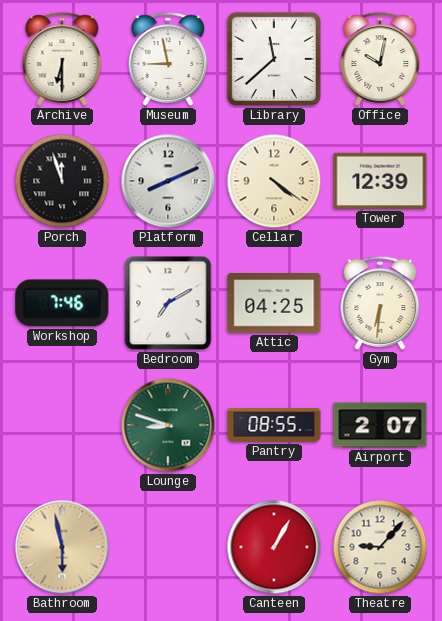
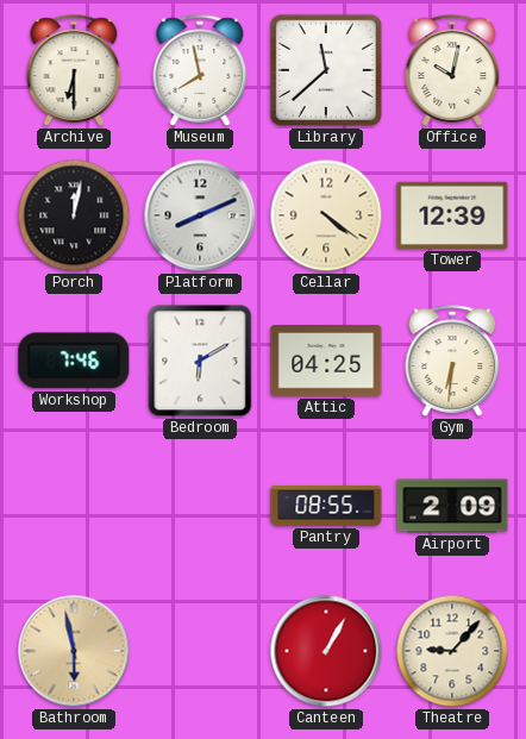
Museum: 8:58 -> 7:58 (200, 70)
Porch: 11:57 -> 12:02 (74, 215)
Bedroom: 7:10 -> 6:10 (200, 361)
Lounge: 8:48 -> none (168, 425)
Airport: 2:07 -> 2:09 (452, 506)
